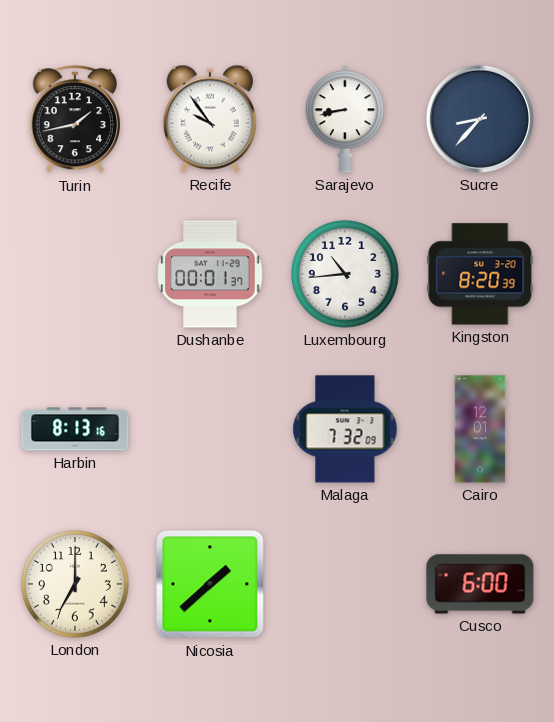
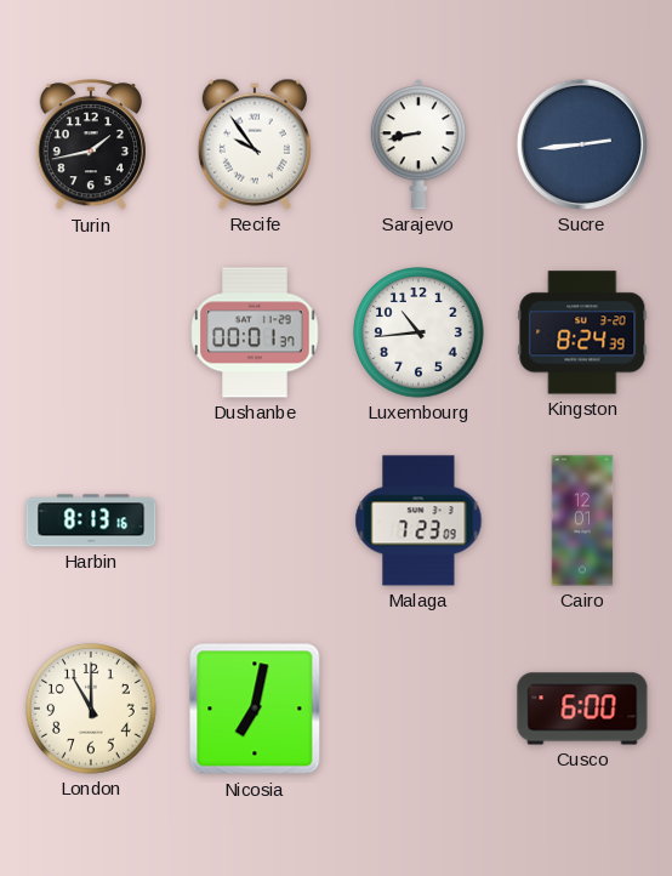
Sucre: 8:37 -> 2:44 (582, 144)
Kingston: 8:20 -> 8:24 (582, 332)
Malaga: 7:32 -> 7:23 (418, 521)
London: 7:00 -> 11:00 (92, 710)
Nicosia: 1:38 -> 7:02 (255, 709)
